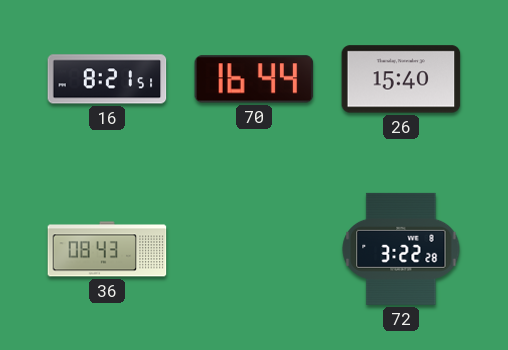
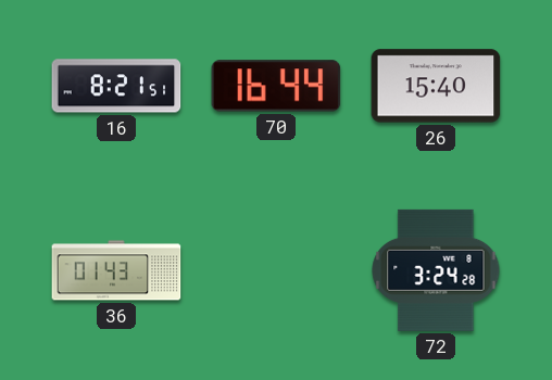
36: 08:43 -> 01:43 (116, 270)
72: 3:22 -> 3:24 (436, 270)
